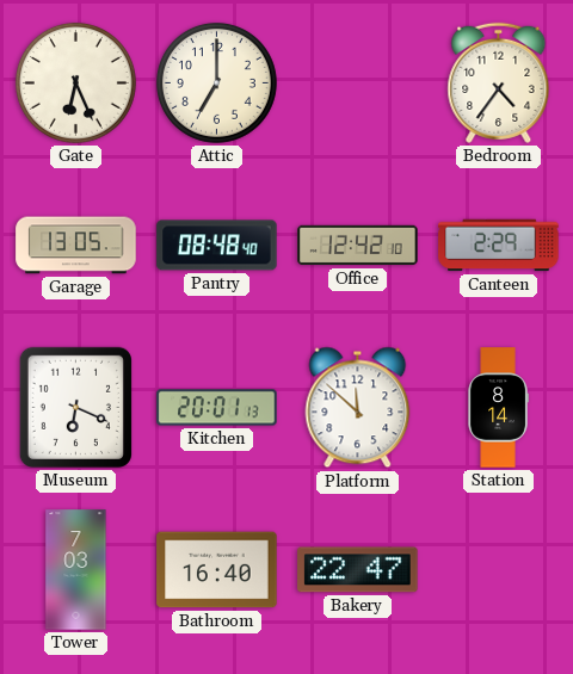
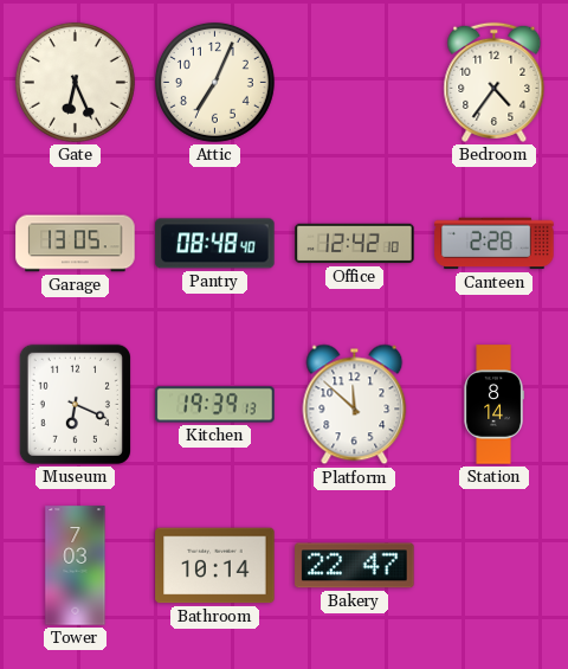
Attic: 7:00 -> 7:04 (214, 82)
Canteen: 2:29 -> 2:28 (495, 244)
Kitchen: 20:01 -> 19:39 (215, 405)
Bathroom: 16:40 -> 10:14 (215, 566)
